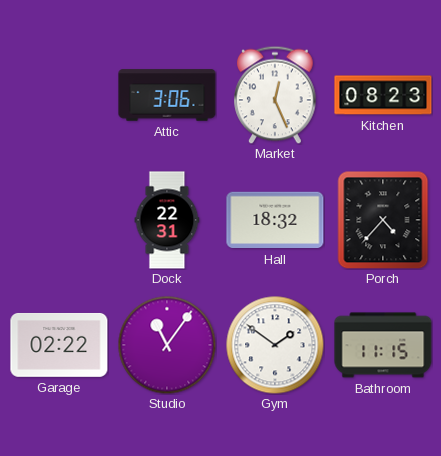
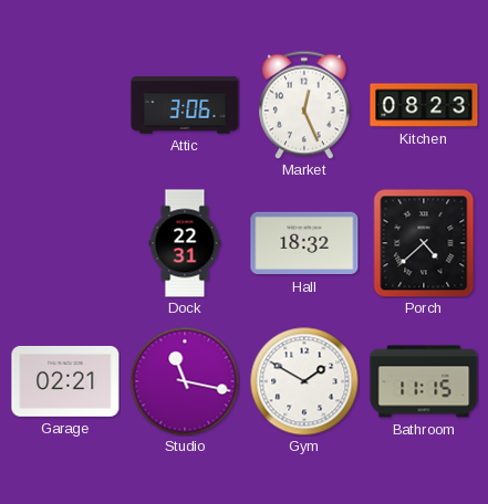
Porch: 4:37 -> 4:38 (424, 243)
Garage: 02:22 -> 02:21 (65, 381)
Studio: 11:06 -> 11:17 (185, 381)
Gym: 1:51 -> 1:50 (304, 381)
